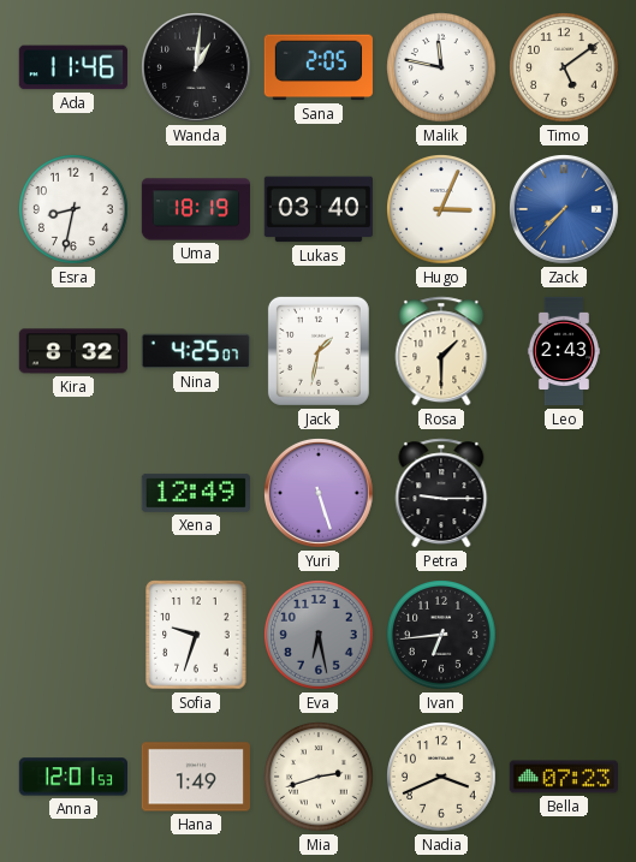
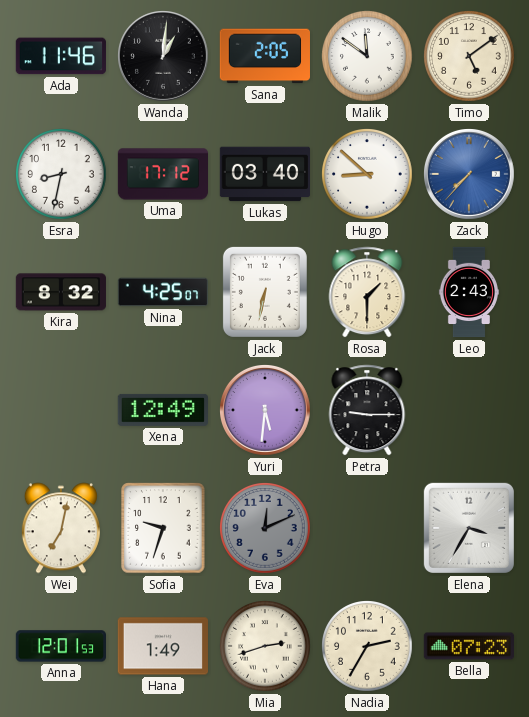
Malik: 11:47 -> 11:51 (368, 57)
Uma: 18:19 -> 17:12 (163, 174)
Hugo: 3:04 -> 8:52 (368, 175)
Jack: 1:32 -> 6:32 (265, 292)
Yuri: 5:27 -> 5:31 (266, 411)
Wei: none -> 7:02 (61, 528)
Eva: 6:28 -> 12:11 (266, 529)
Ivan: 6:44 -> none (442, 636)
Elena: none -> 3:35 (469, 528)
Nadia: 3:41 -> 2:35 (368, 647)
